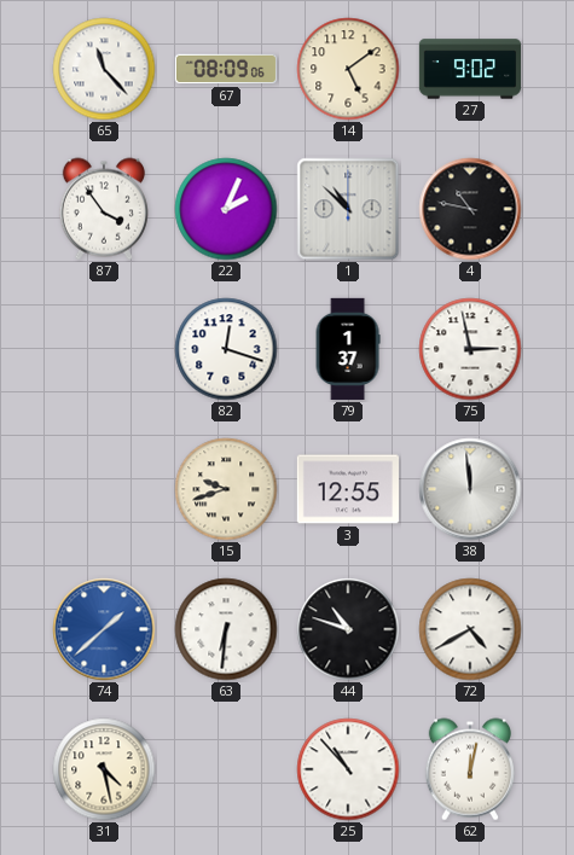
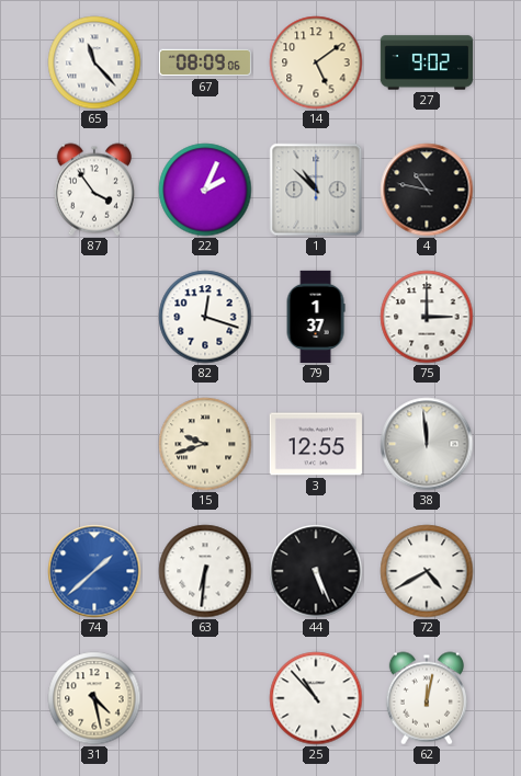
75: 2:58 -> 3:00 (427, 317)
44: 10:48 -> 5:26 (316, 571)
